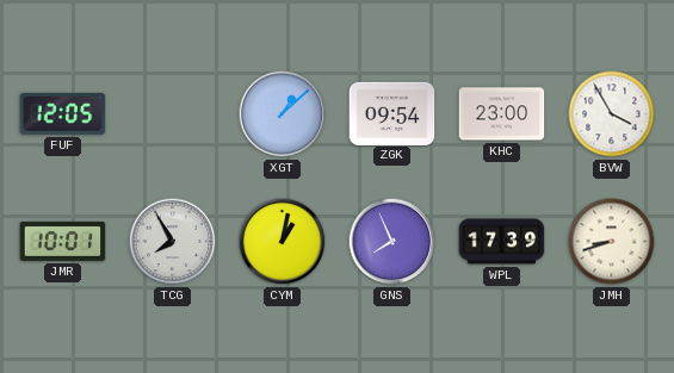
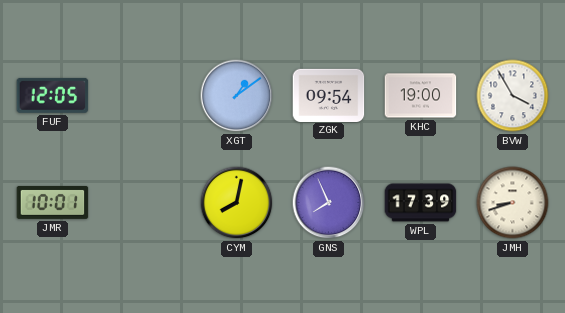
XGT: 1:08 -> 1:09 (237, 96)
KHC: 23:00 -> 19:00 (421, 96)
TCG: 7:55 -> none (173, 242)
CYM: 1:02 -> 8:02 (237, 203)
